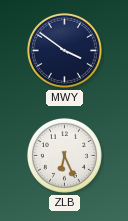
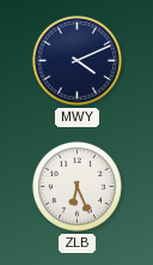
MWY: 3:51 -> 4:11 (76, 60)
